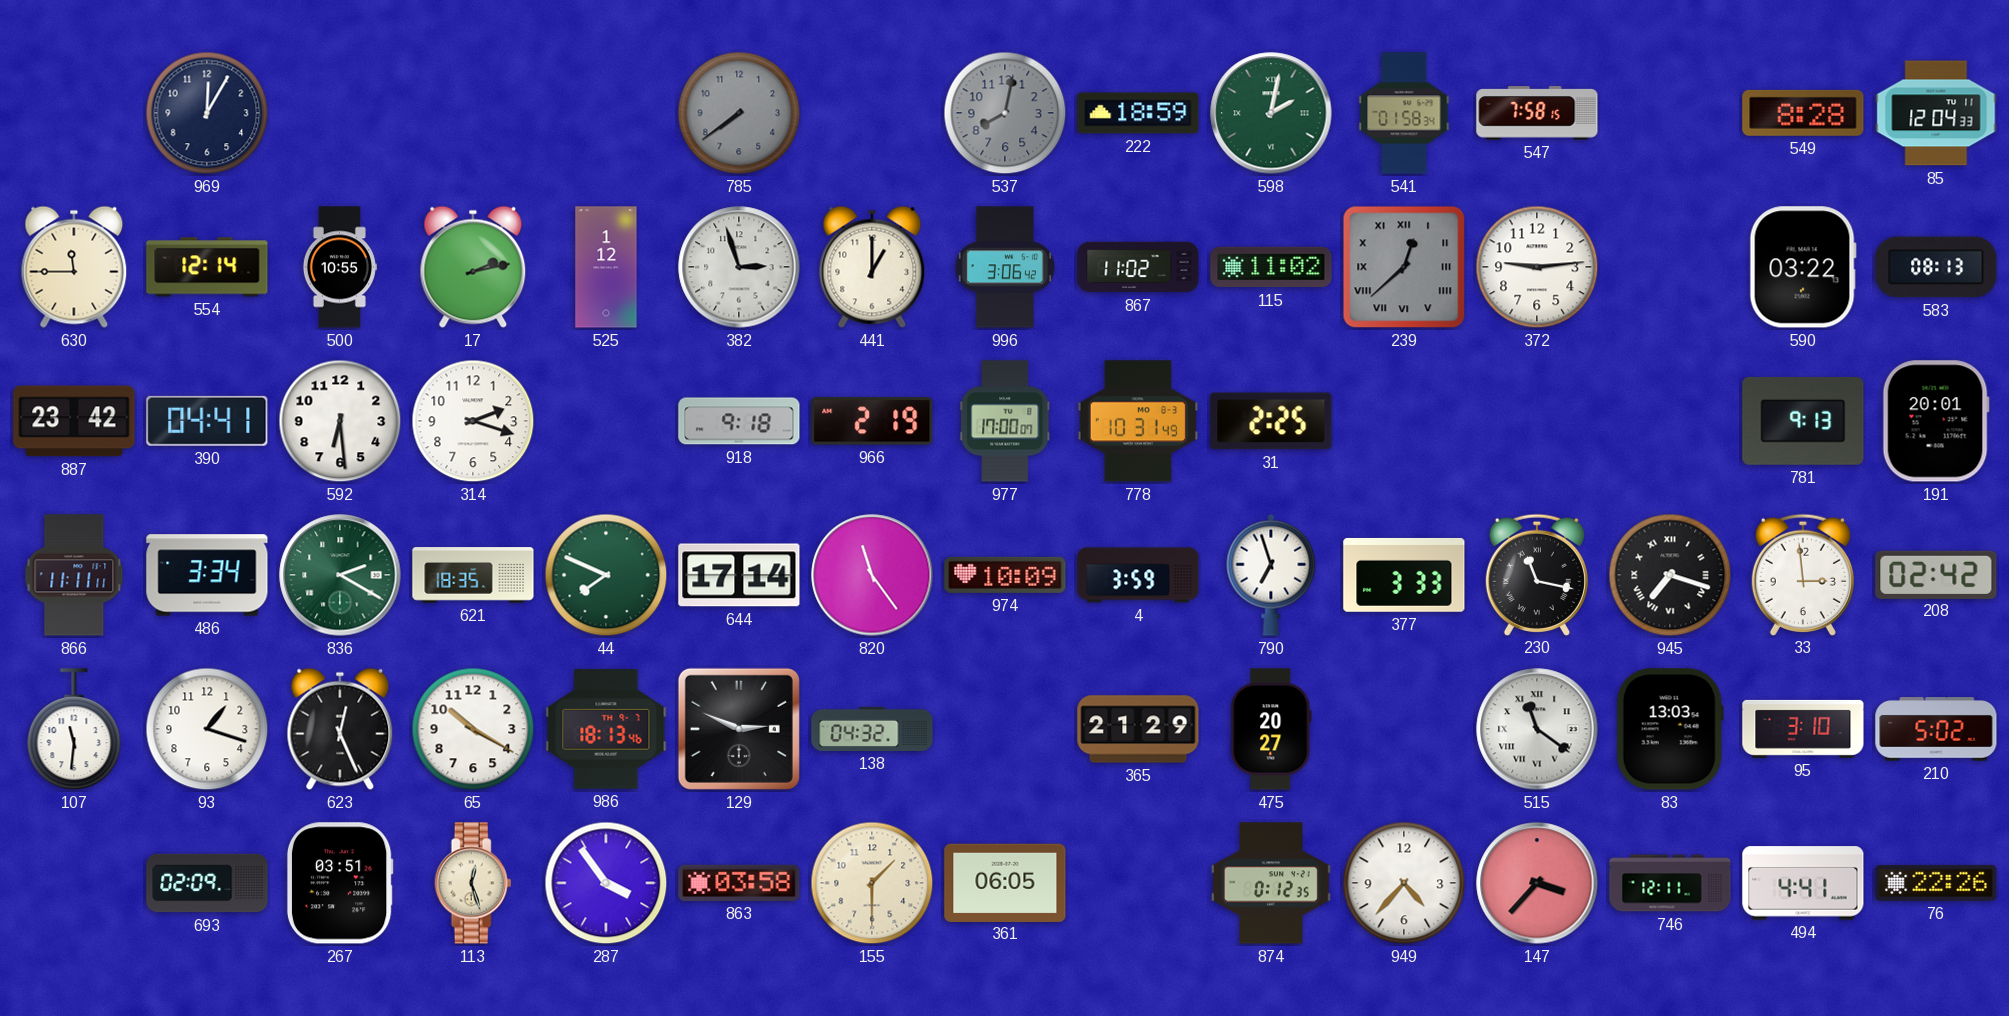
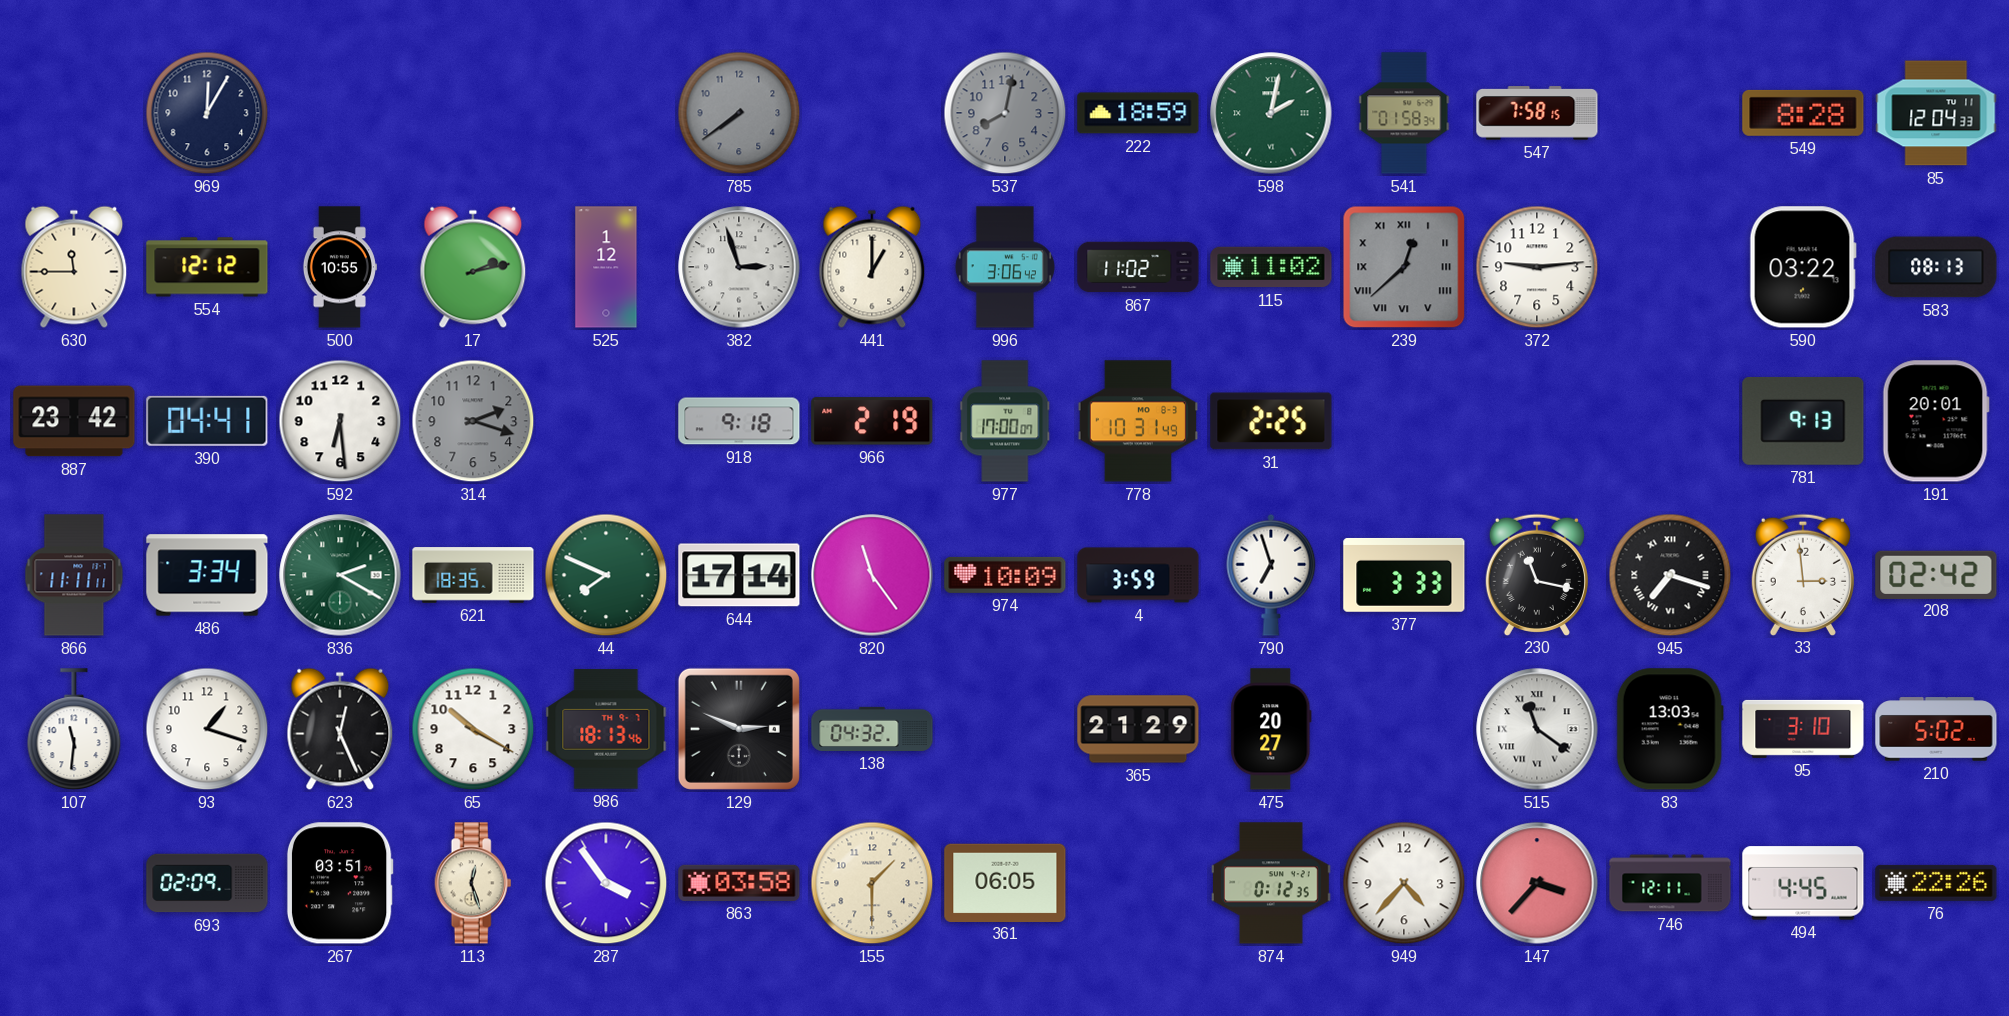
554: 12:14 -> 12:12 (207, 267)
314 dial: white -> grey (473, 421)
494: 4:41 -> 4:45 (1803, 883)
